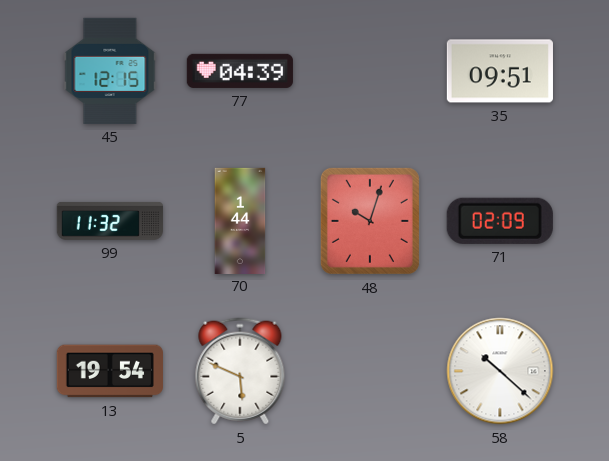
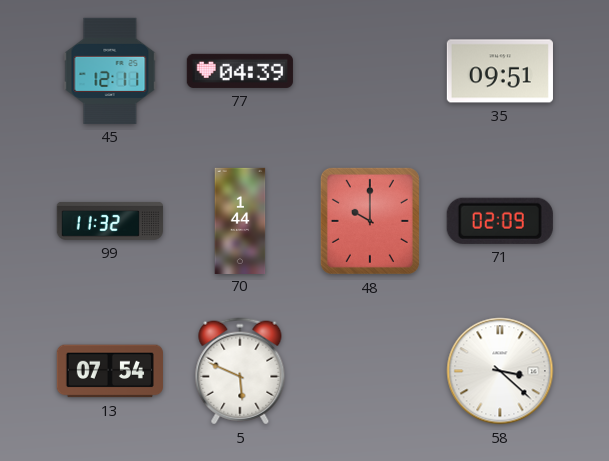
45: 12:15 -> 12:11 (110, 71)
48: 10:03 -> 10:00 (370, 221)
13: 19:54 -> 07:54 (110, 371)
58: 10:22 -> 3:22 (500, 371)
